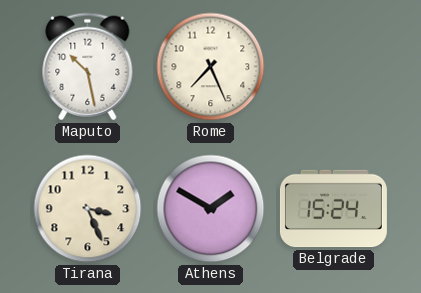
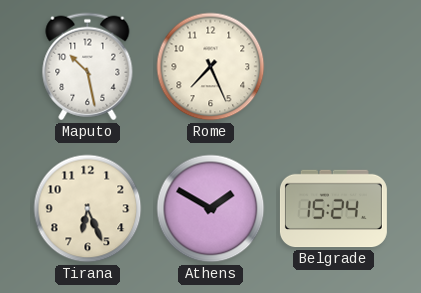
Tirana: 3:26 -> 6:26 (88, 209)
